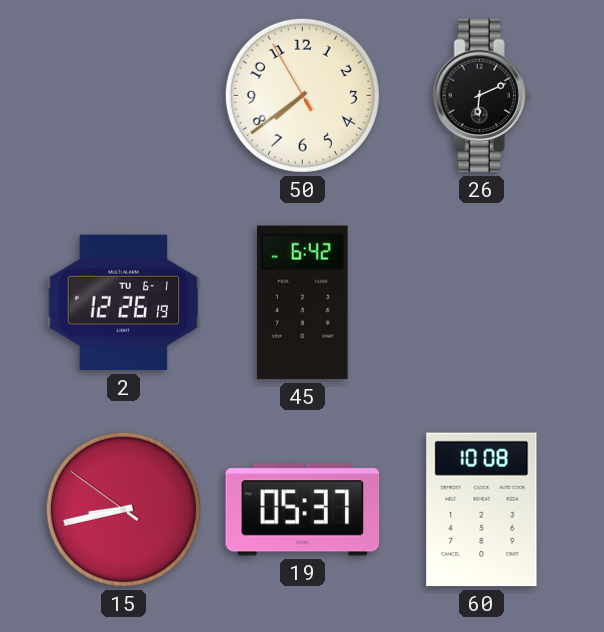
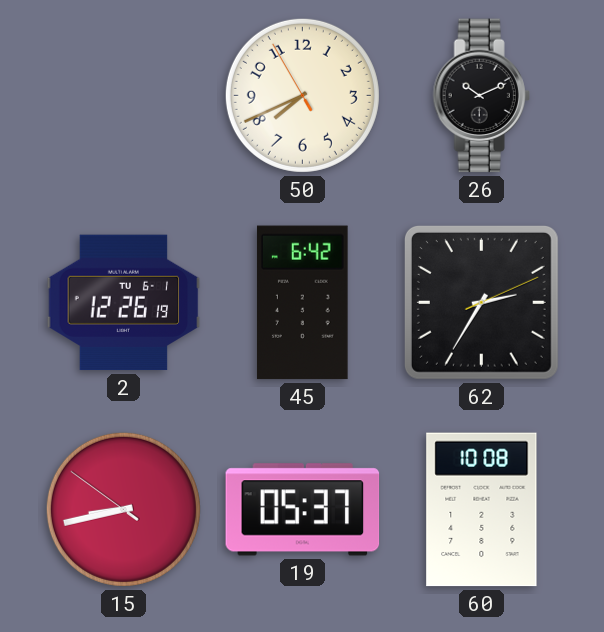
50: 7:38 -> 7:40 (302, 95)
26: 6:11 -> 10:11 (481, 96)
62: none -> 2:35 (481, 302)
